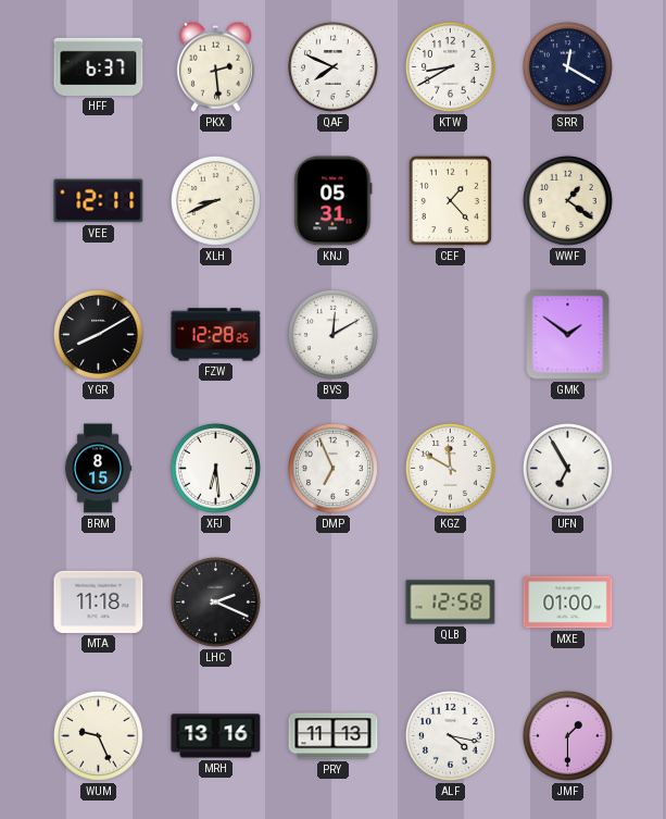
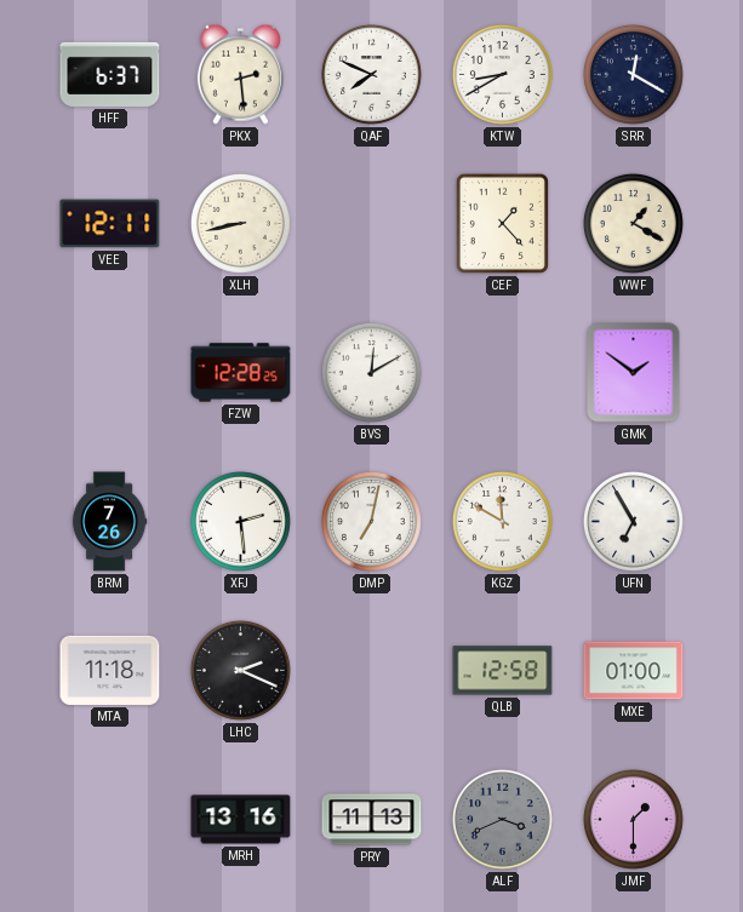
XLH: 8:41 -> 8:43 (240, 223)
KNJ: 05:31 -> none (334, 201)
WWF: 1:21 -> 1:20 (633, 223)
YGR: 8:10 -> none (98, 334)
BRM: 8:15 -> 7:26 (109, 522)
XFJ: 6:29 -> 2:29 (240, 521)
DMP: 6:56 -> 7:02 (371, 521)
WUM: 9:26 -> none (98, 735)
ALF: 4:17 -> 3:41 (502, 819)
ALF dial: white -> grey (502, 819)
